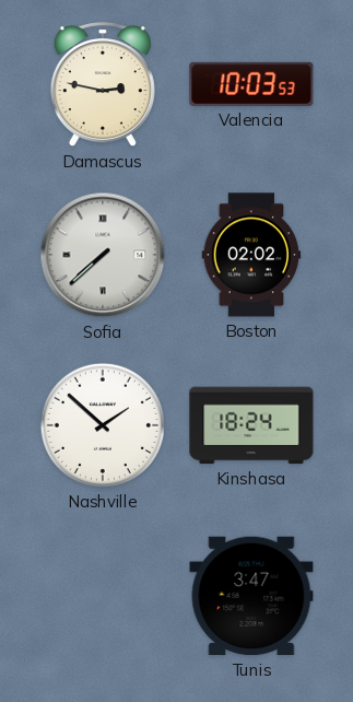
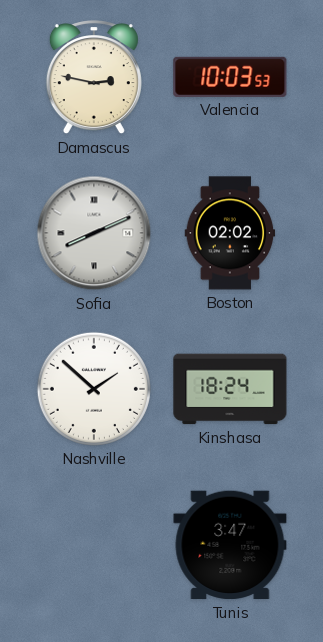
Sofia: 7:38 -> 8:11 (94, 233)
